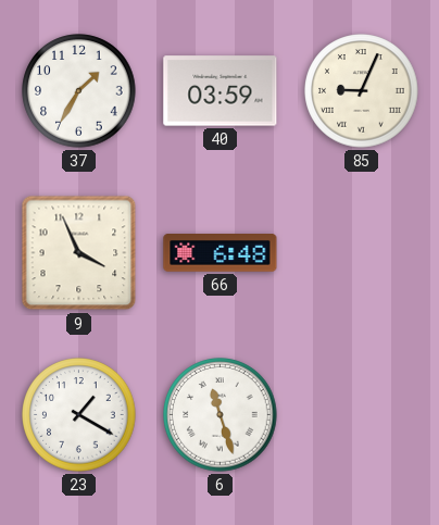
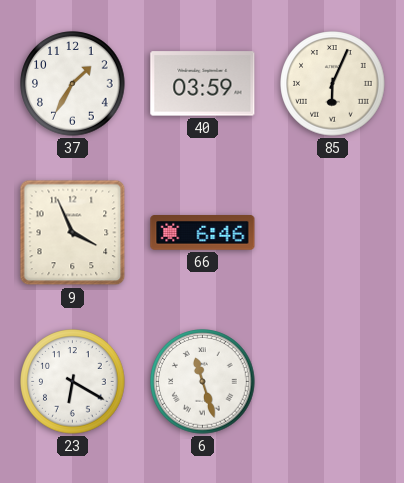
85: 9:04 -> 6:04 (333, 84)
66: 6:48 -> 6:46 (203, 233)
23: 1:20 -> 6:20 (73, 382)
